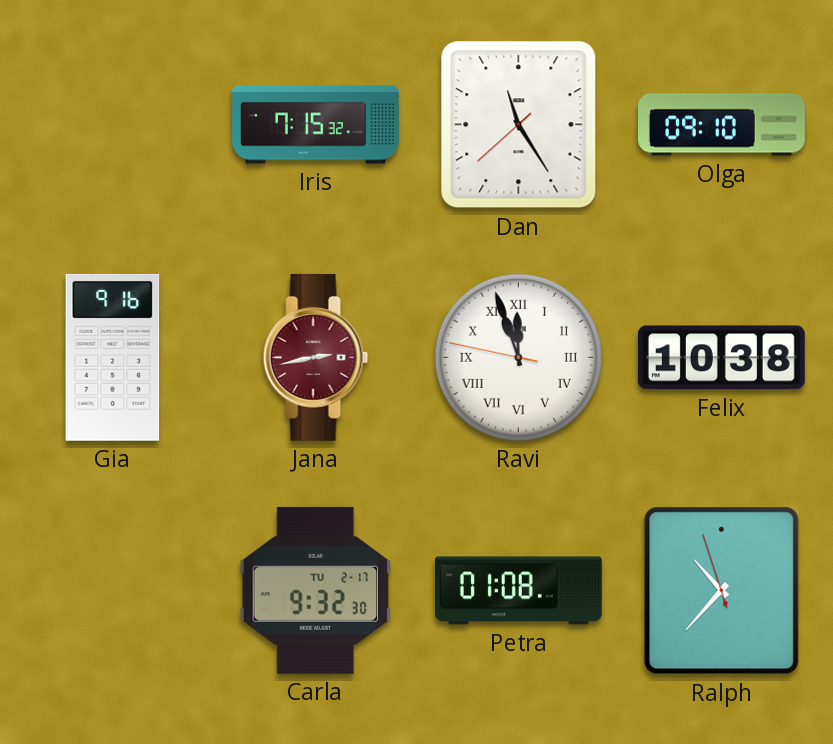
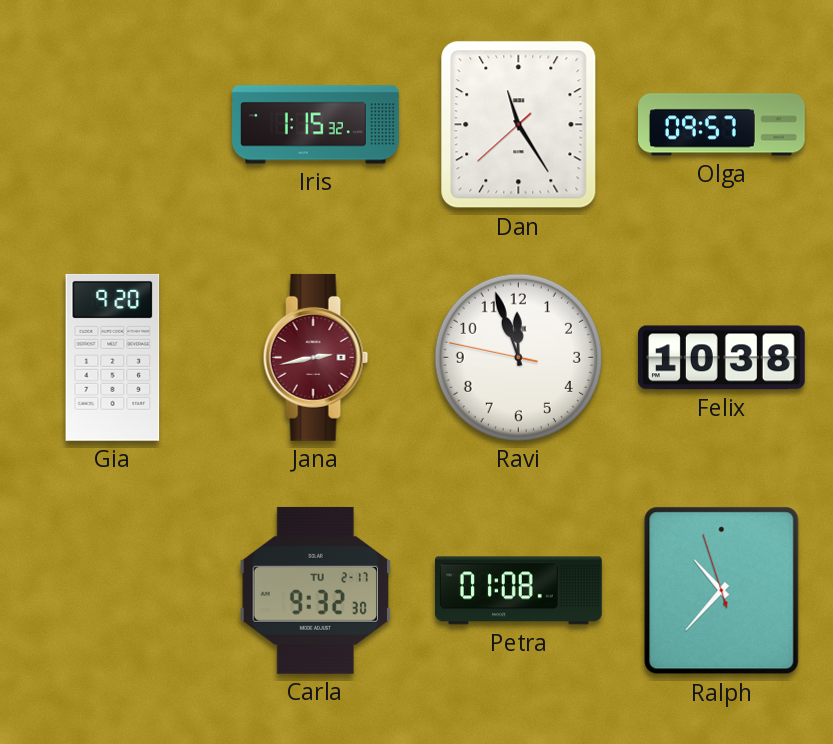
Iris: 7:15 -> 1:15 (316, 125)
Olga: 09:10 -> 09:57 (722, 125)
Gia: 9:16 -> 9:20 (113, 357)
Ravi numerals: Roman -> Arabic (518, 357)
